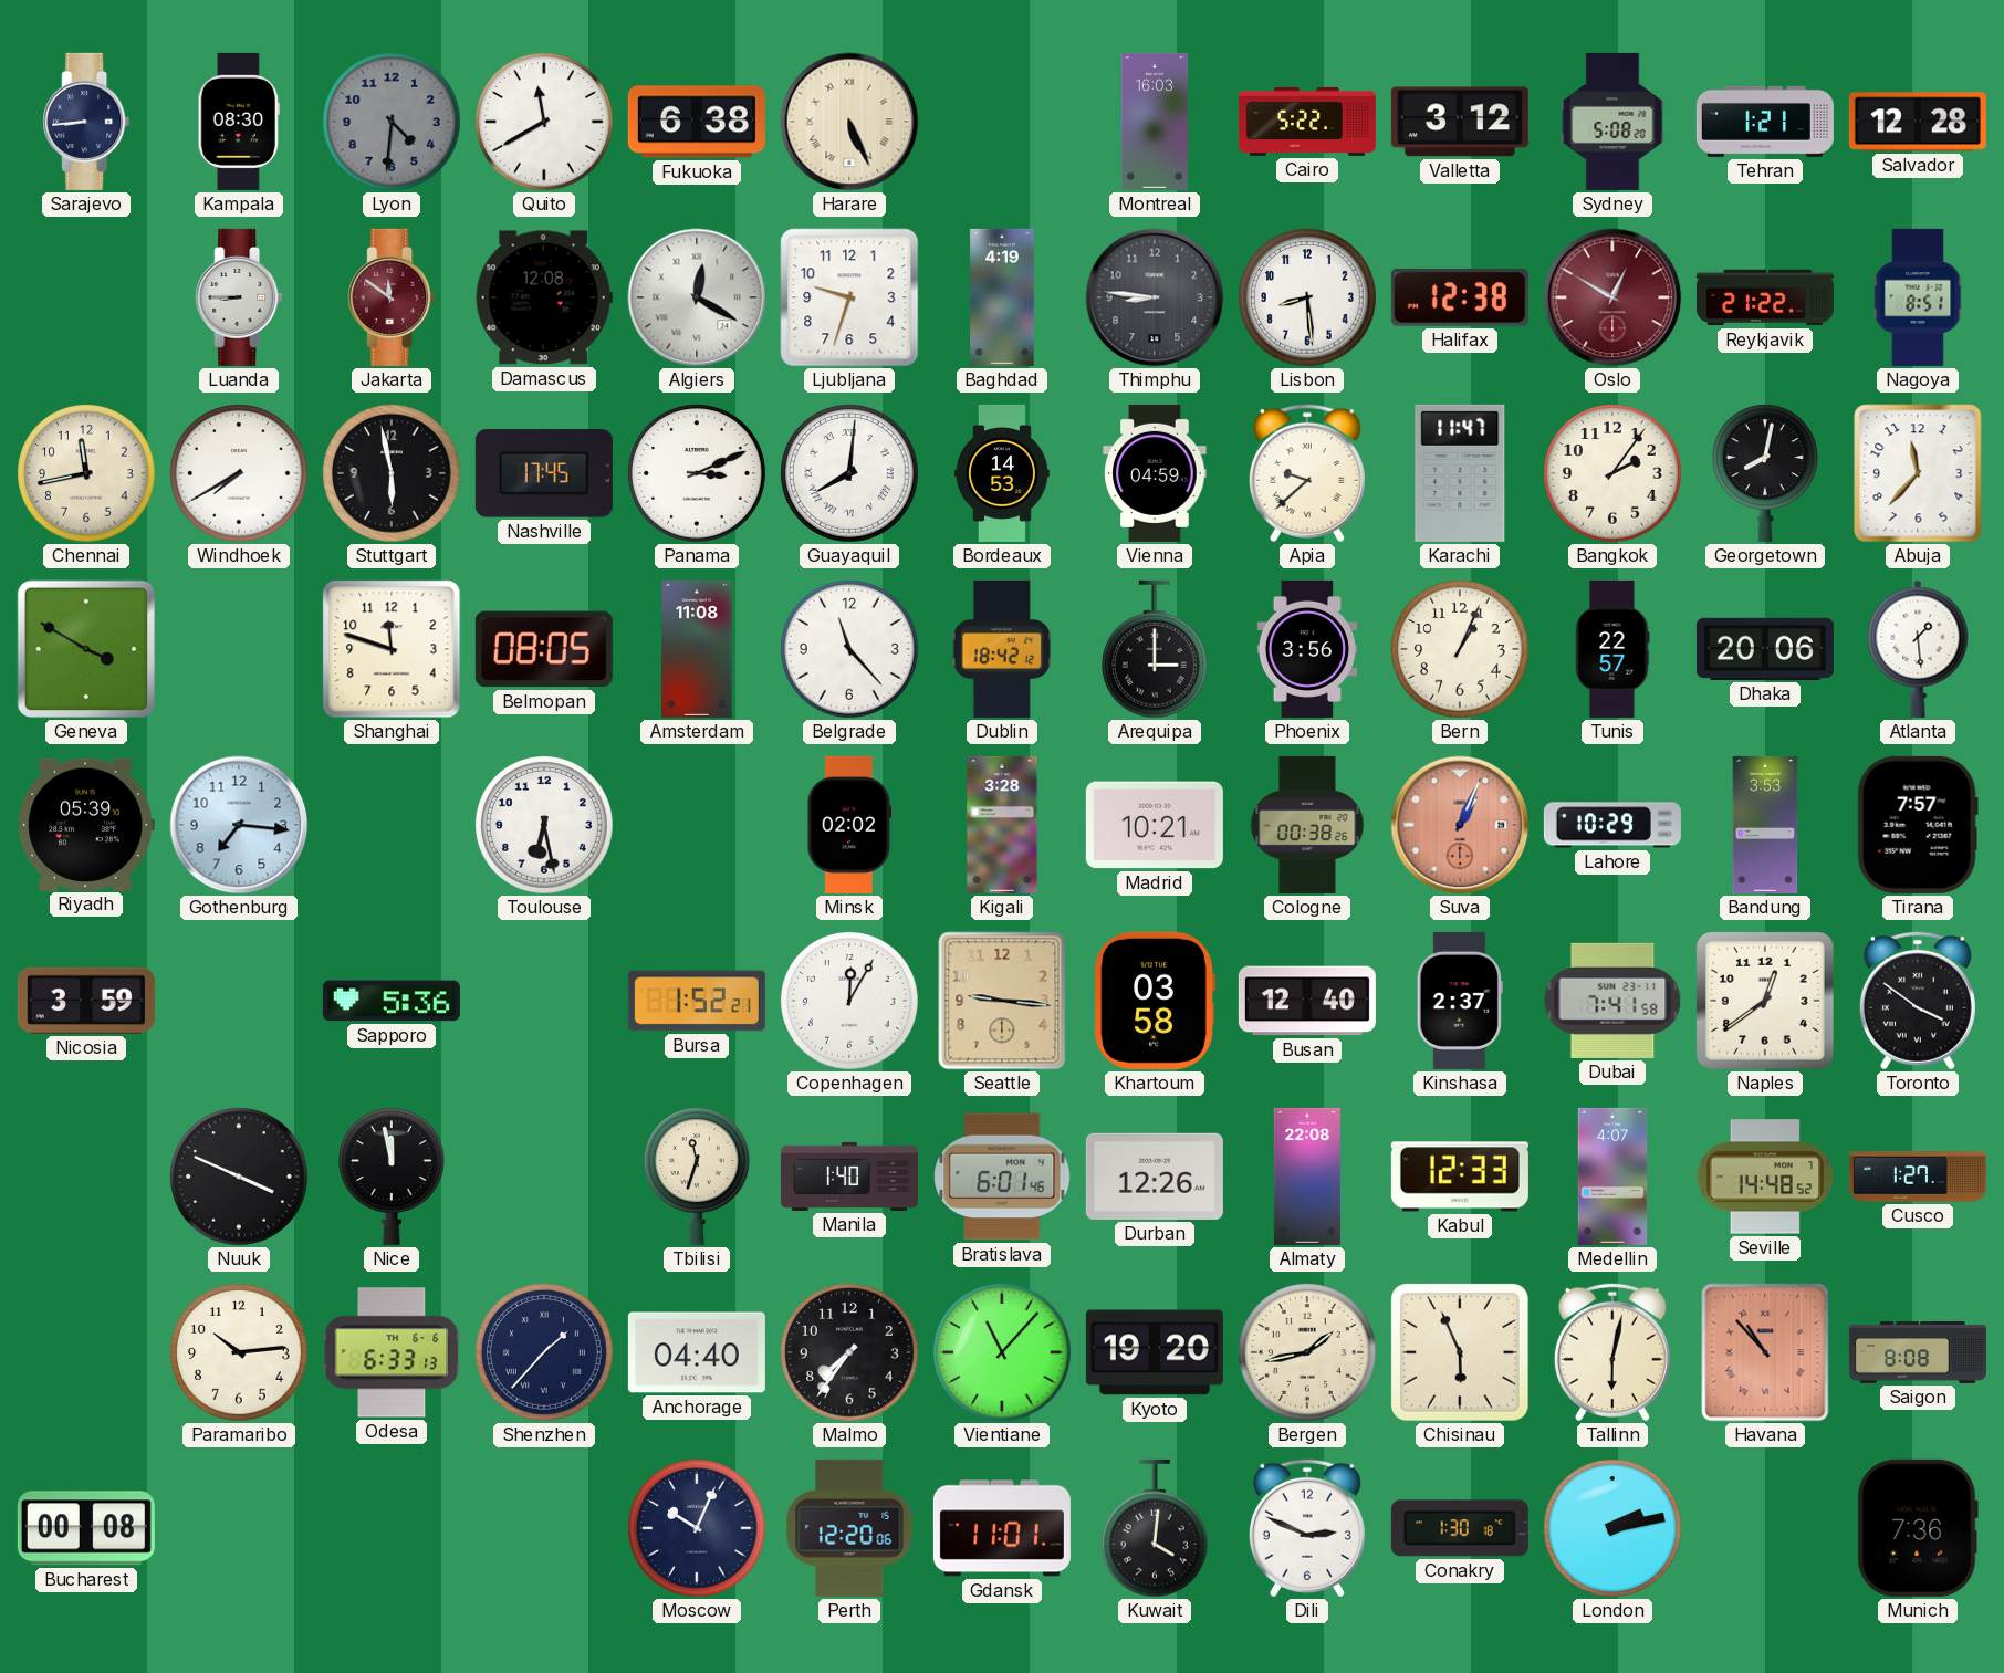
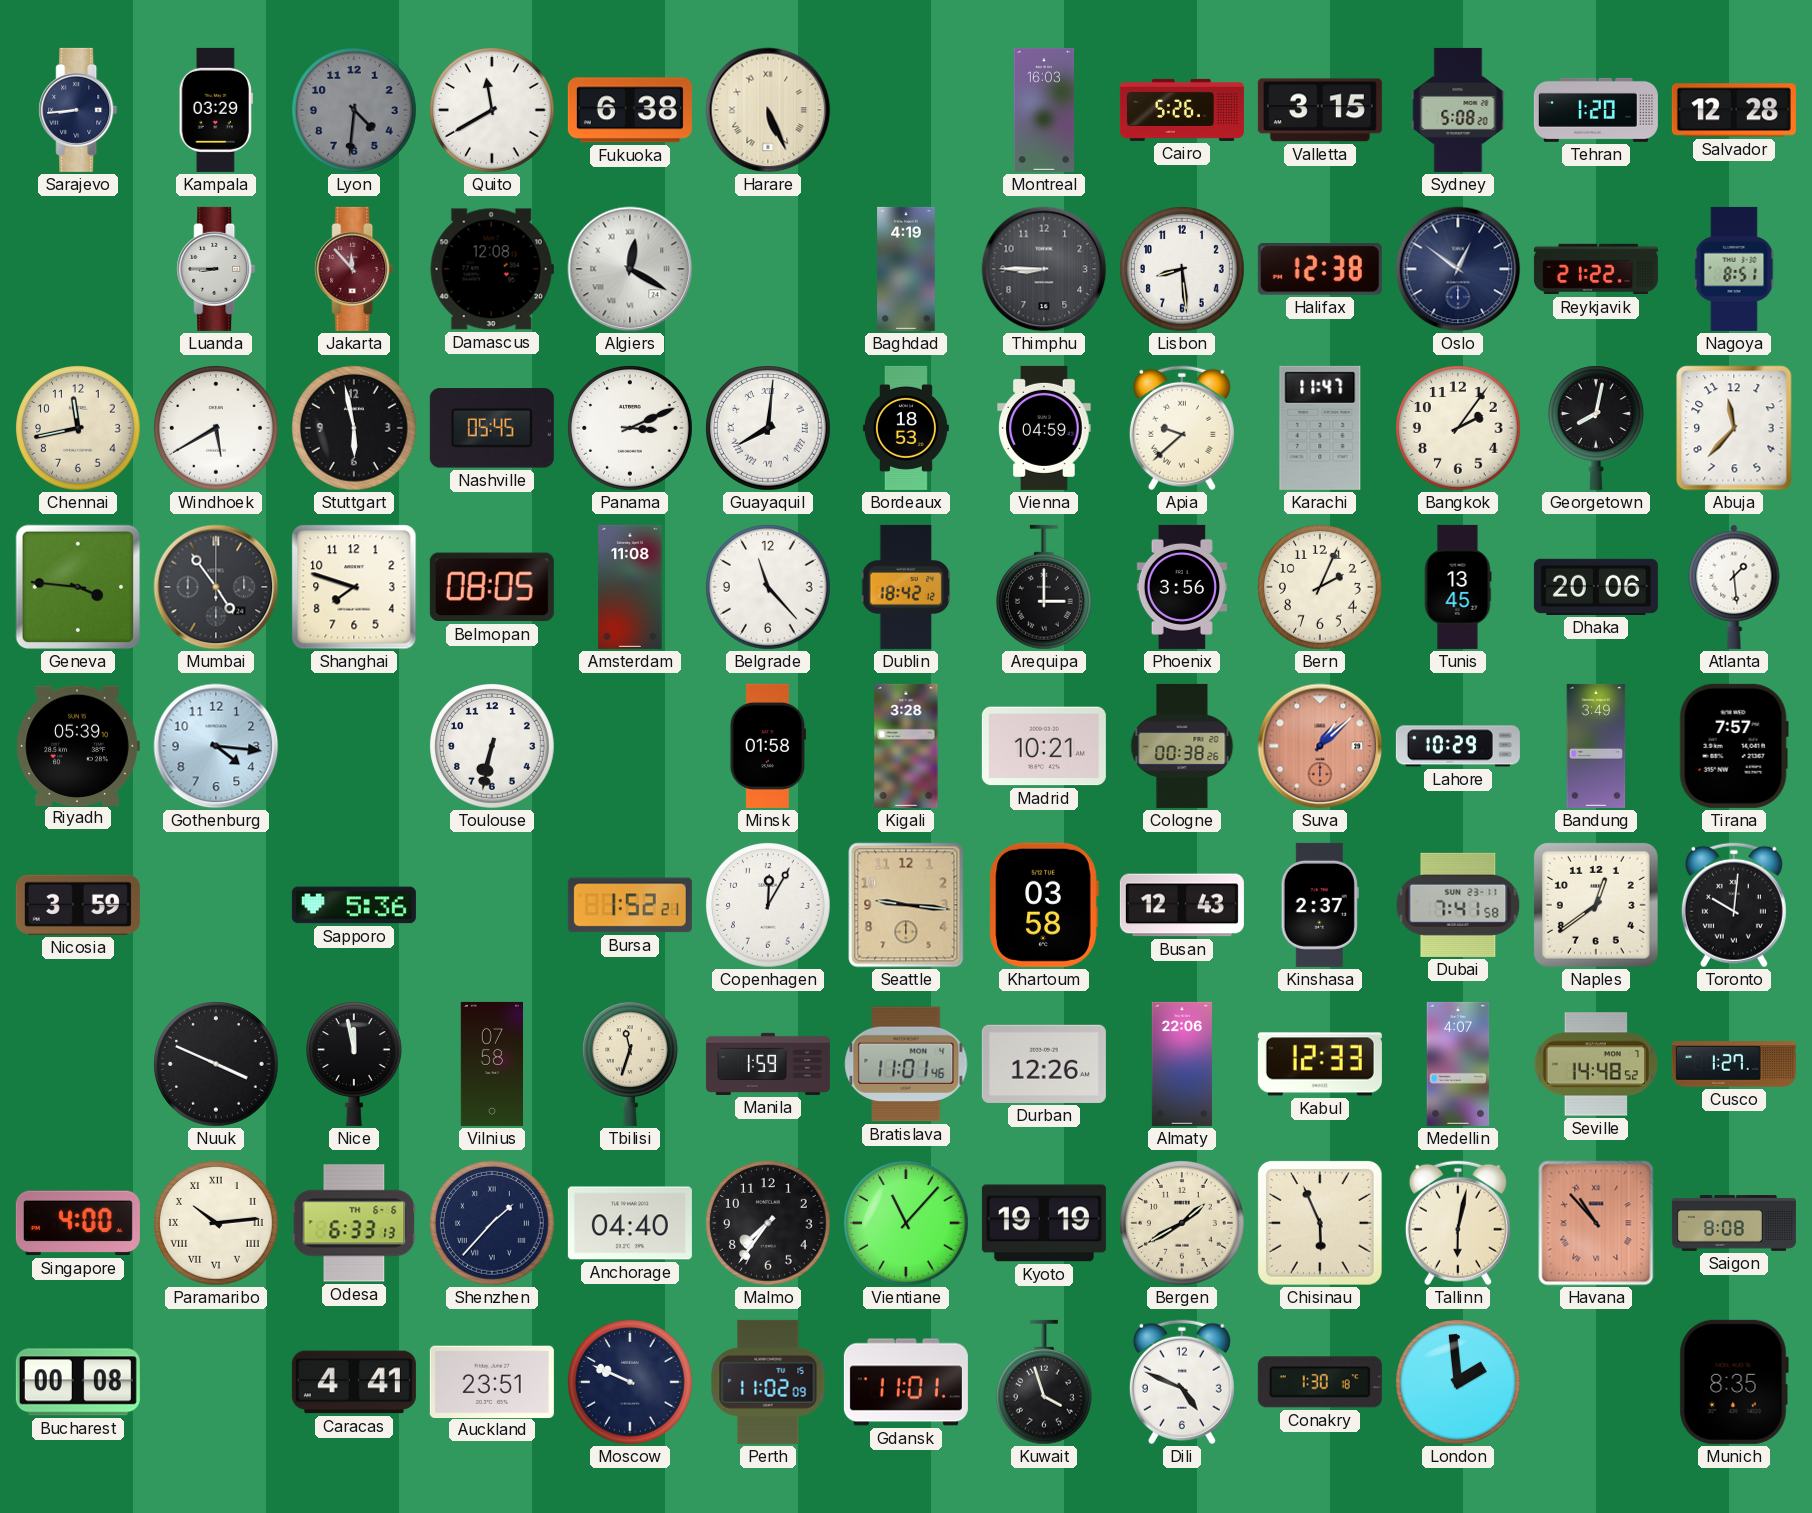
Kampala: 08:30 -> 03:29 (216, 110)
Cairo: 5:22 -> 5:26 (1182, 110)
Valletta: 3:12 -> 3:15 (1320, 110)
Tehran: 1:21 -> 1:20 (1596, 110)
Jakarta: 11:51 -> 11:53 (354, 269)
Ljubljana: 9:33 -> none (849, 297)
Thimphu: 8:46 -> 8:45 (1044, 269)
Oslo: 12:50 -> 12:51 (1458, 269)
Oslo dial: burgundy -> navy (1458, 269)
Windhoek: 7:40 -> 5:40 (217, 429)
Nashville: 17:45 -> 05:45 (492, 428)
Bordeaux: 14:53 -> 18:53 (906, 428)
Geneva: 3:50 -> 3:46 (78, 587)
Mumbai: none -> 4:54 (216, 587)
Shanghai: 11:48 -> 7:48 (354, 587)
Bern: 1:04 -> 2:04 (1321, 588)
Tunis: 22:57 -> 13:45 (1458, 587)
Gothenburg: 7:16 -> 4:16 (216, 746)
Toulouse: 6:28 -> 6:32 (493, 747)
Minsk: 02:02 -> 01:58 (768, 746)
Suva: 1:04 -> 1:08 (1320, 746)
Bandung: 3:53 -> 3:49 (1596, 746)
Busan: 12:40 -> 12:43 (1182, 905)
Toronto: 3:51 -> 10:01 (1734, 905)
Vilnius: none -> 07:58 (491, 1064)
Manila: 1:40 -> 1:59 (768, 1064)
Bratislava: 6:01 -> 11:01 (906, 1064)
Almaty: 22:08 -> 22:06 (1182, 1064)
Singapore: none -> 4:00 (78, 1223)
Paramaribo numerals: Arabic -> Roman (217, 1224)
Kyoto: 19:20 -> 19:19 (1044, 1223)
Bergen: 1:43 -> 1:40 (1183, 1224)
Caracas: none -> 4:41 (354, 1382)
Auckland: none -> 23:51 (492, 1381)
Moscow: 10:04 -> 9:49 (631, 1383)
Perth: 12:20 -> 11:02 (768, 1382)
Kuwait: 4:01 -> 3:57 (1044, 1382)
Dili: 2:49 -> 4:49 (1182, 1382)
London: 2:13 -> 1:59 (1459, 1383)
Munich: 7:36 -> 8:35 (1734, 1382)
